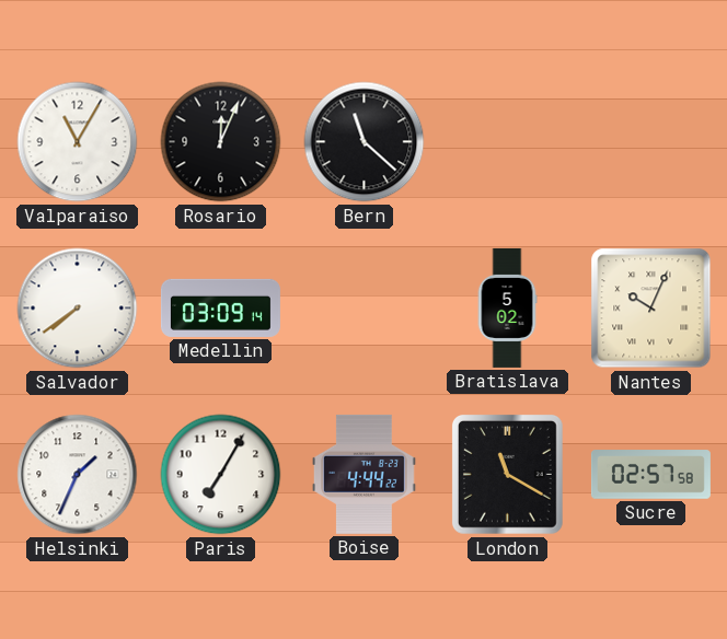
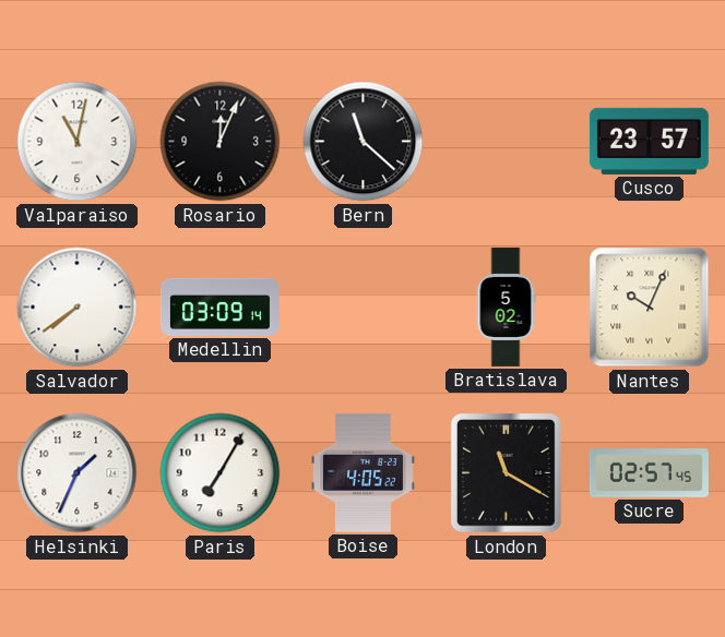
Valparaiso: 11:05 -> 11:02 (78, 142)
Cusco: none -> 23:57 (649, 141)
Boise: 4:44 -> 4:05 (364, 472)
Sucre: 02:57:58 -> 02:57:45 (649, 473)
